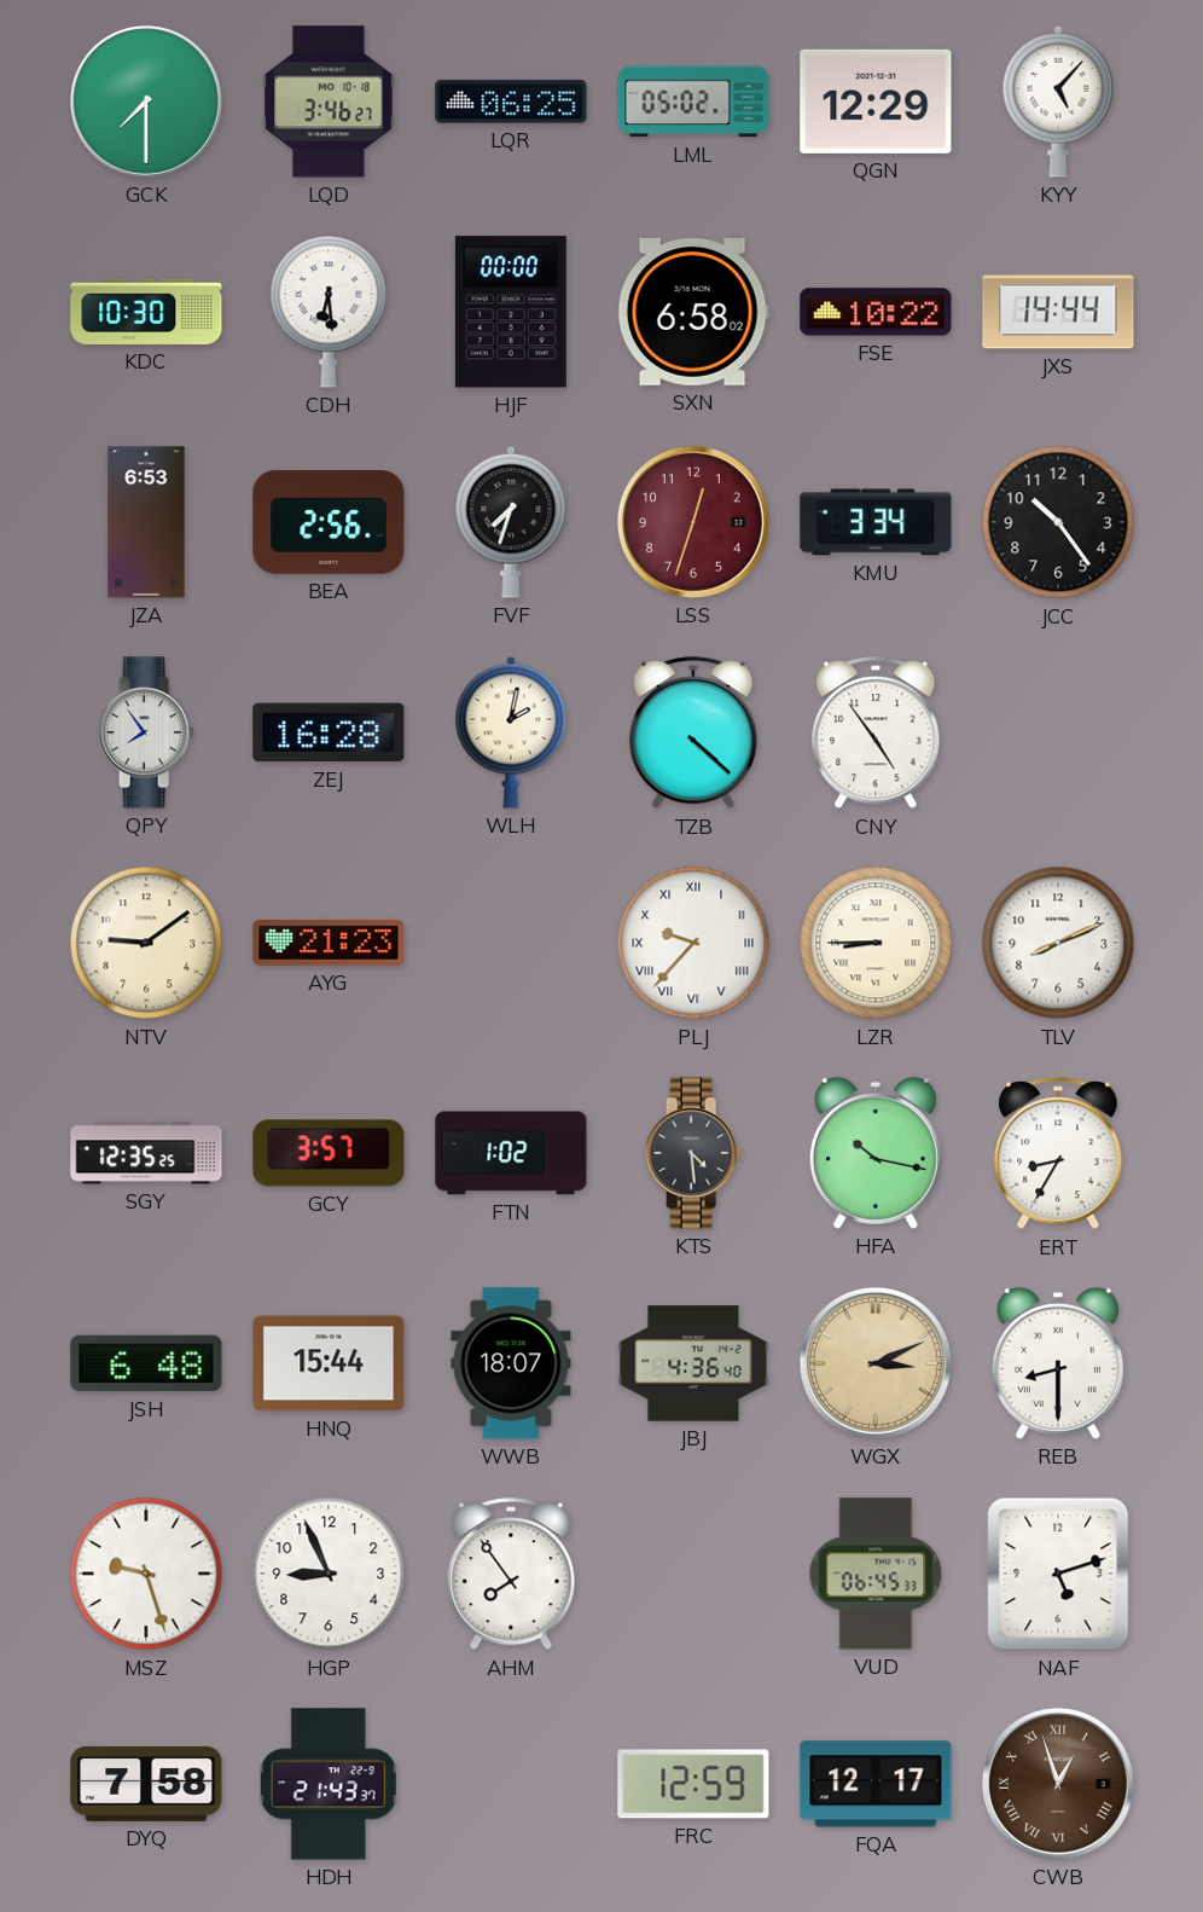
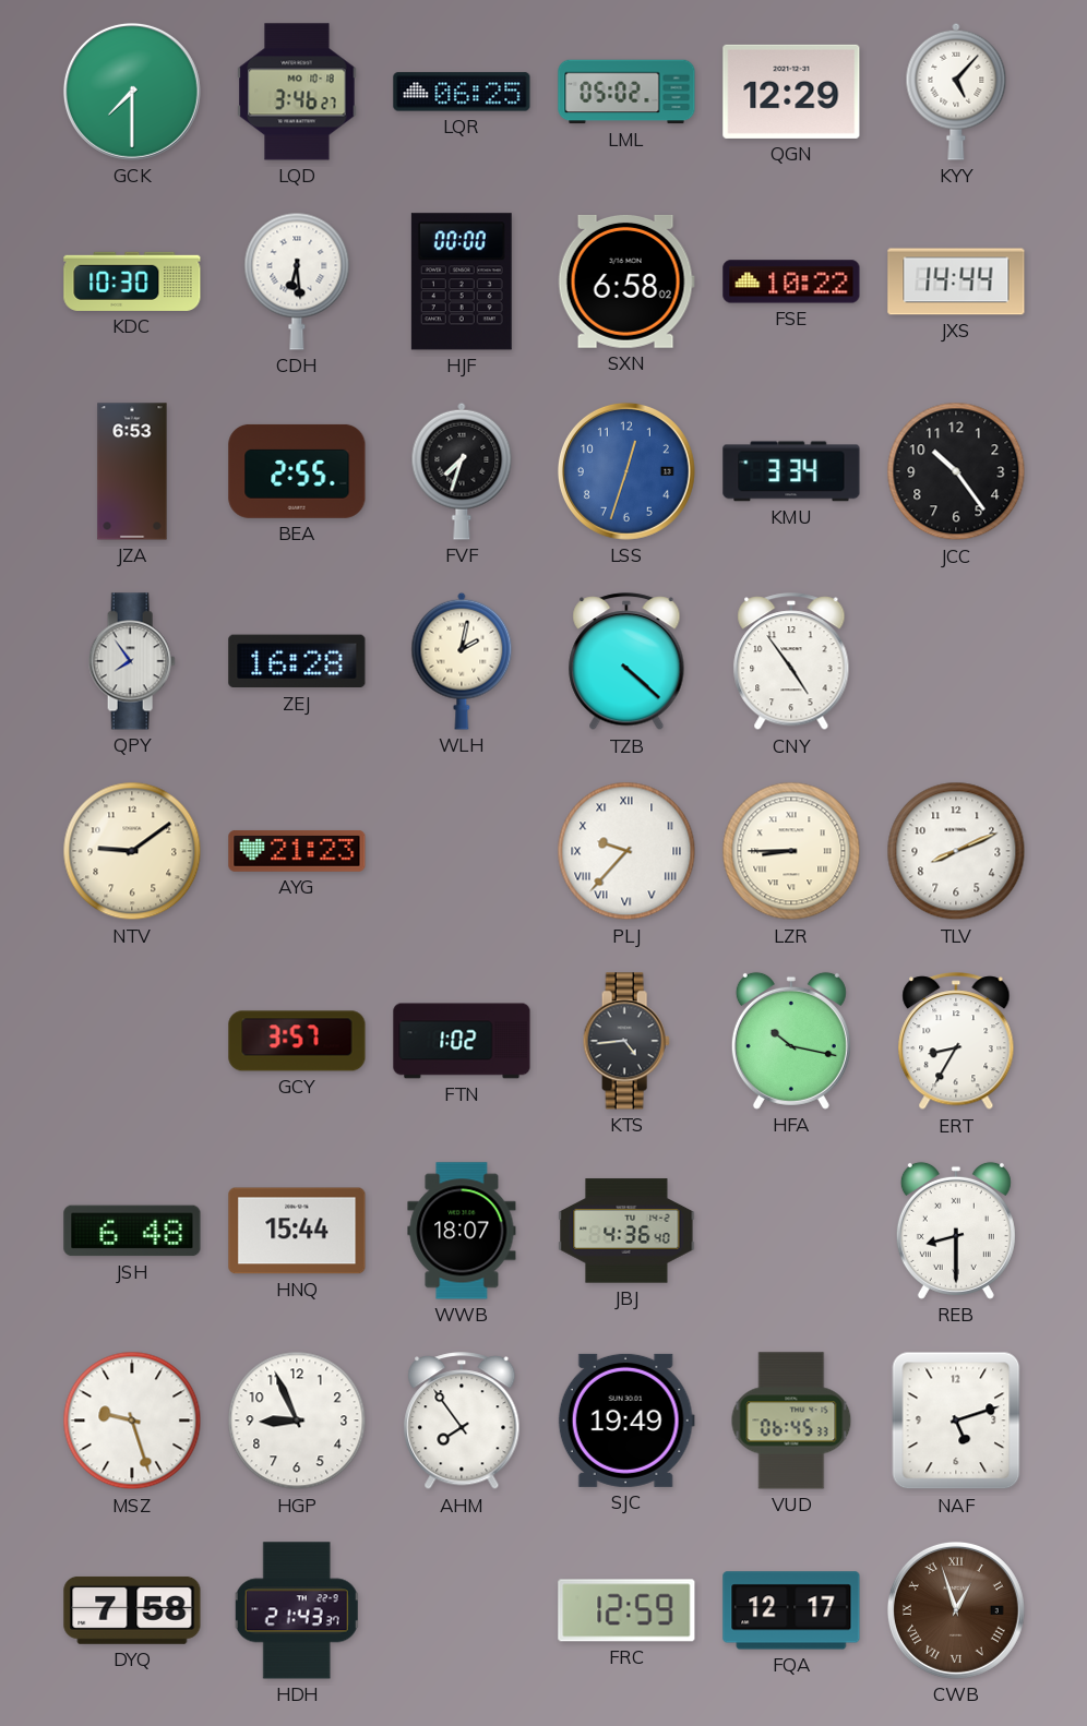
BEA: 2:56 -> 2:55 (297, 471)
LSS dial: burgundy -> blue (626, 471)
SGY: 12:35 -> none (146, 1153)
KTS: 4:29 -> 4:44 (626, 1041)
WGX: 3:11 -> none (876, 1363)
SJC: none -> 19:49 (626, 1421)
